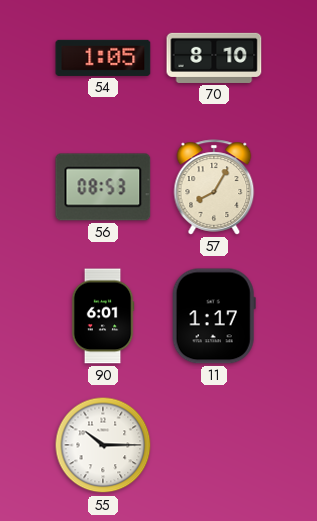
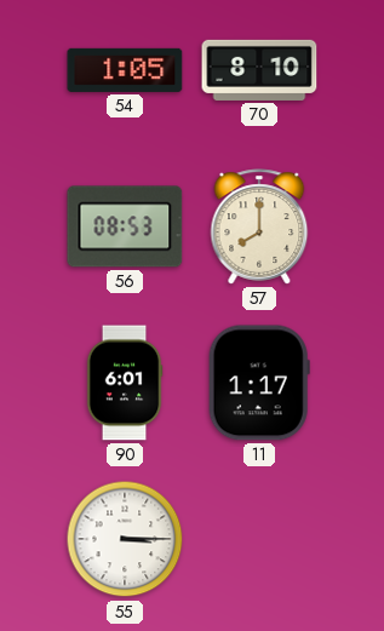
57: 8:05 -> 8:00 (259, 226)
55: 10:15 -> 3:15 (125, 539)
